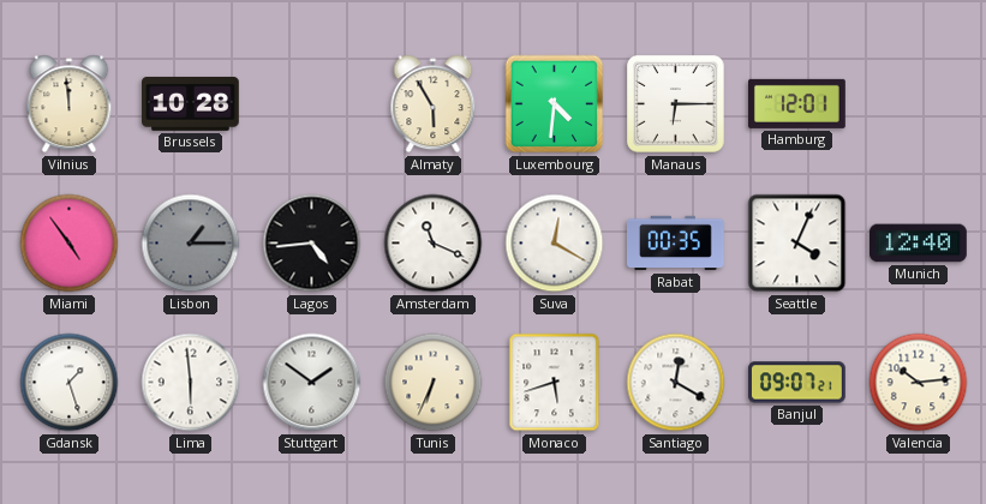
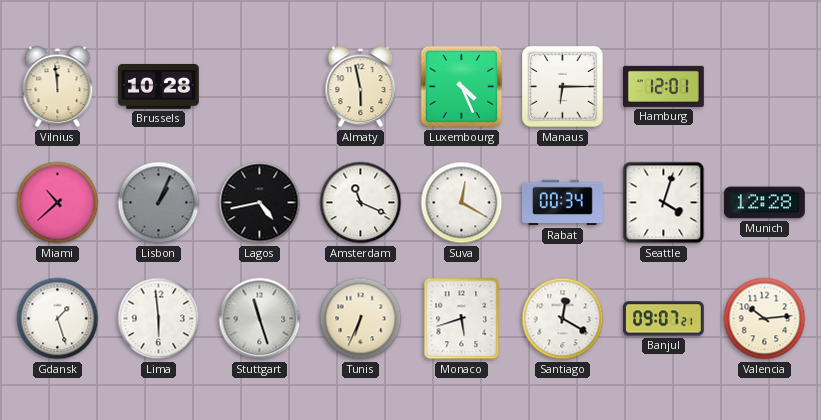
Almaty: 5:55 -> 5:58 (361, 87)
Luxembourg: 4:31 -> 4:26 (462, 87)
Miami: 4:54 -> 10:38 (58, 203)
Lisbon: 1:15 -> 1:04 (159, 203)
Lagos: 4:44 -> 4:43 (260, 203)
Rabat: 00:35 -> 00:34 (563, 203)
Seattle: 4:04 -> 4:03 (664, 203)
Munich: 12:40 -> 12:28 (765, 203)
Stuttgart: 1:51 -> 11:27 (260, 319)
